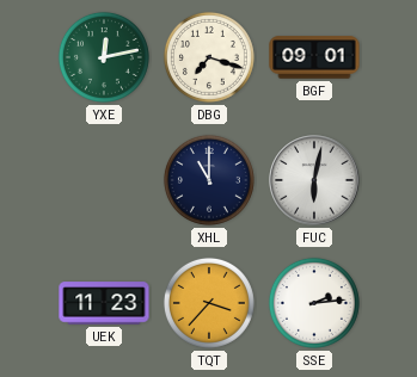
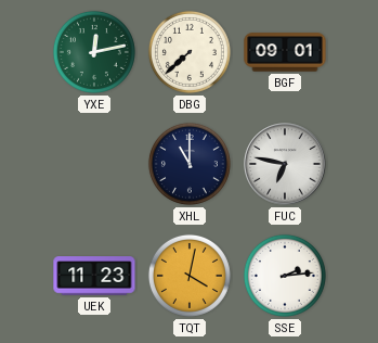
DBG: 7:18 -> 7:38 (190, 52)
FUC: 6:02 -> 6:47 (285, 164)
TQT: 3:37 -> 4:02 (190, 276)
